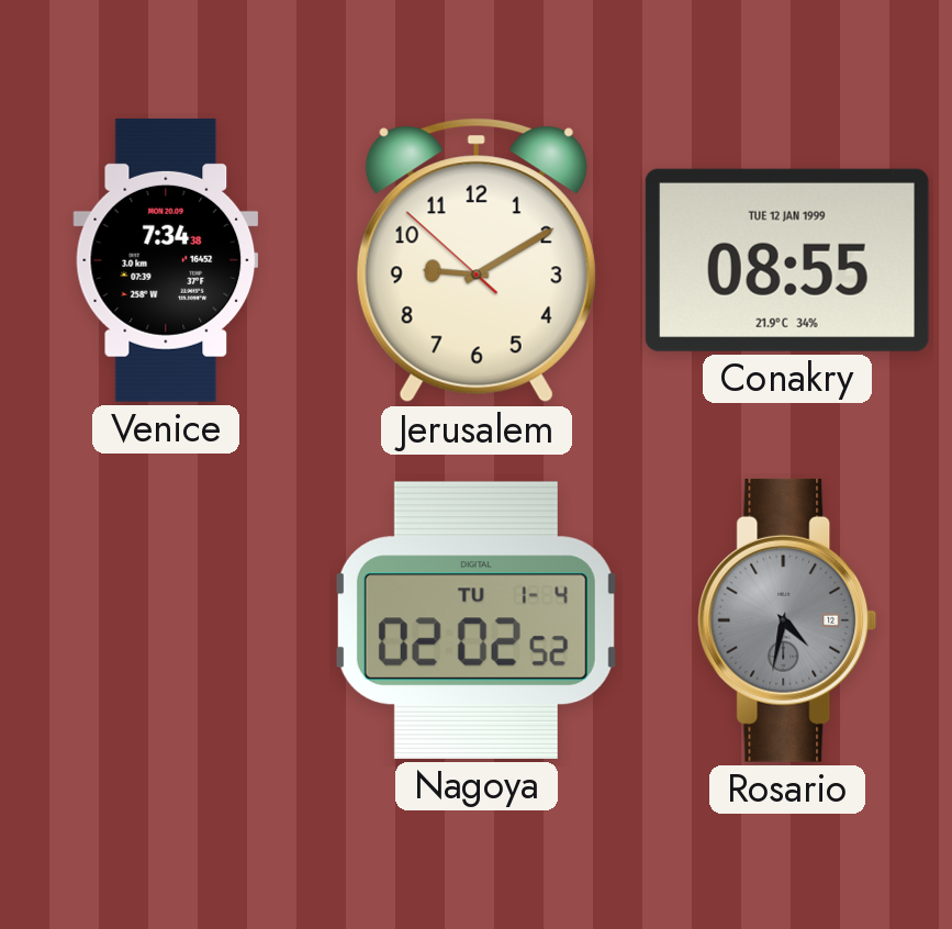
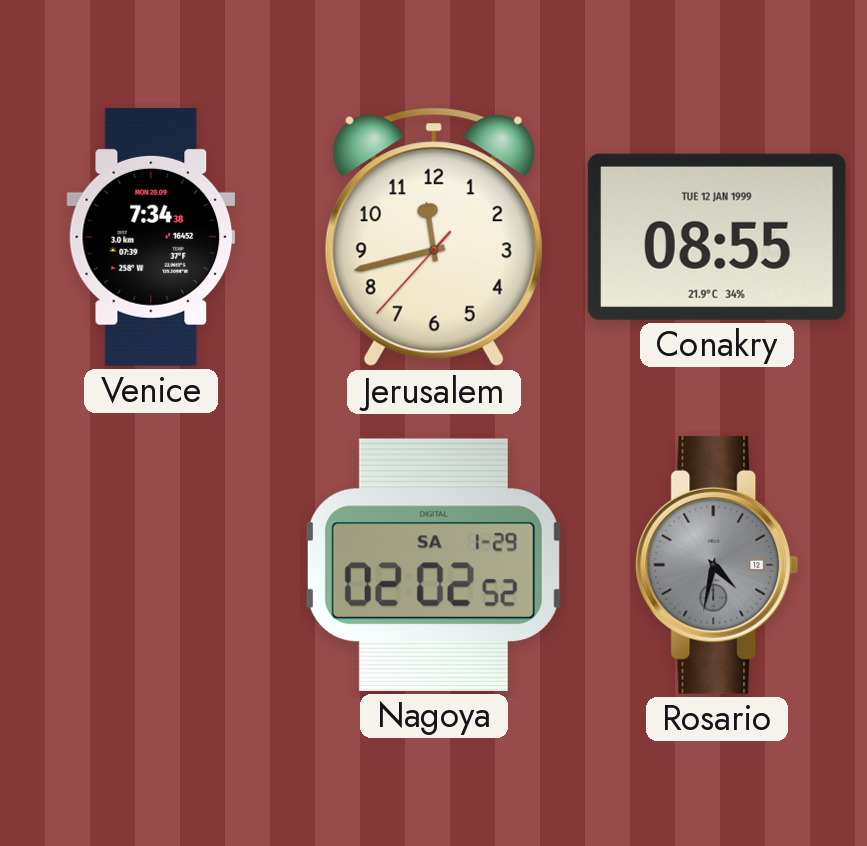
Jerusalem: 9:09 -> 11:42 (434, 237)
Nagoya date: TU 1-4 -> SA 1-29 (433, 565)
